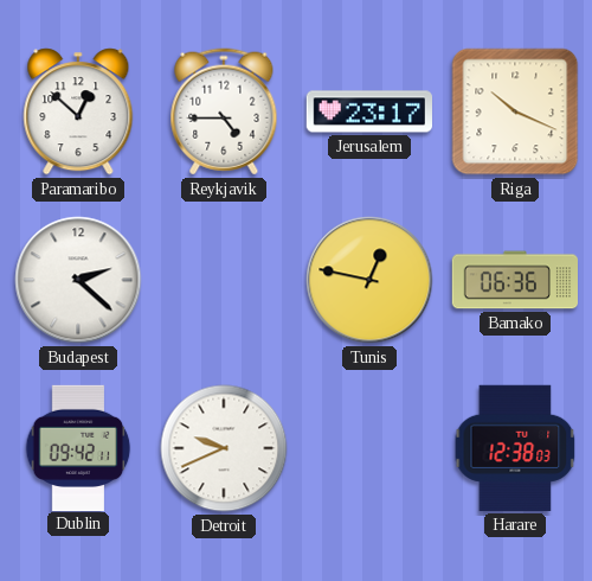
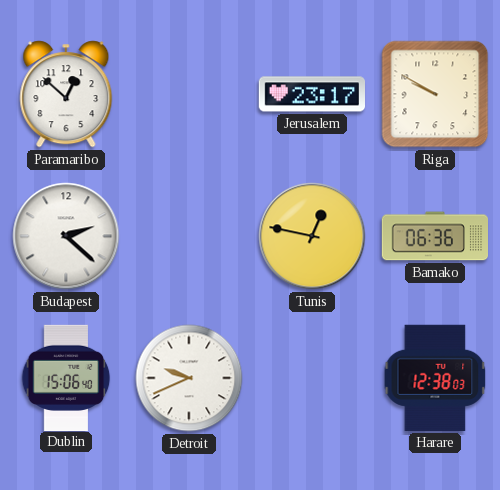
Reykjavik: 4:45 -> none (224, 111)
Riga: 10:19 -> 9:50 (435, 94)
Dublin: 09:42 -> 15:06 (66, 377)
